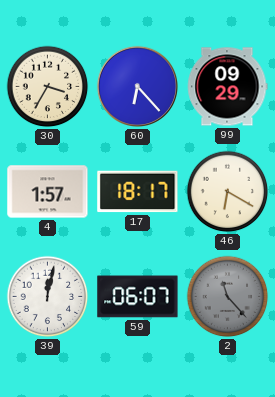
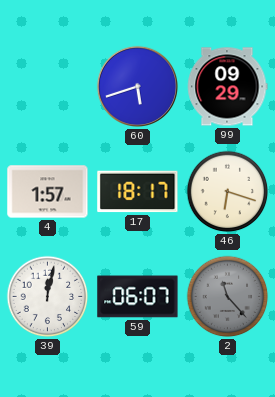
30: 3:35 -> none (48, 87)
60: 6:23 -> 5:42 (137, 86)
46: 6:20 -> 6:18 (228, 192)
